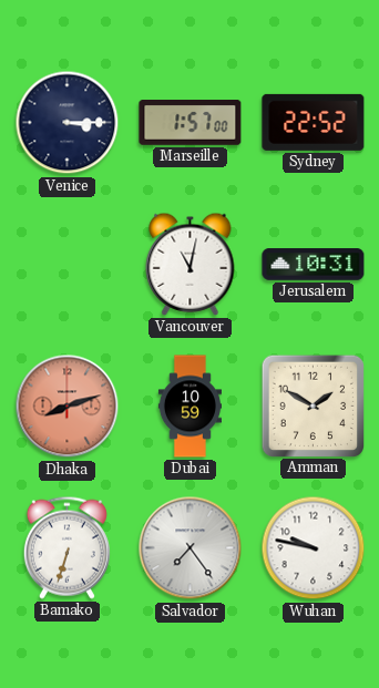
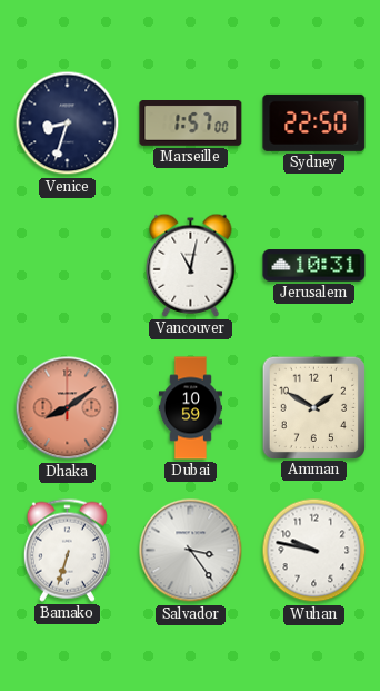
Venice: 3:15 -> 8:33 (68, 124)
Sydney: 22:52 -> 22:50 (314, 122)
Dhaka: 8:12 -> 8:09 (68, 408)
Salvador: 7:24 -> 3:24 (191, 551)
